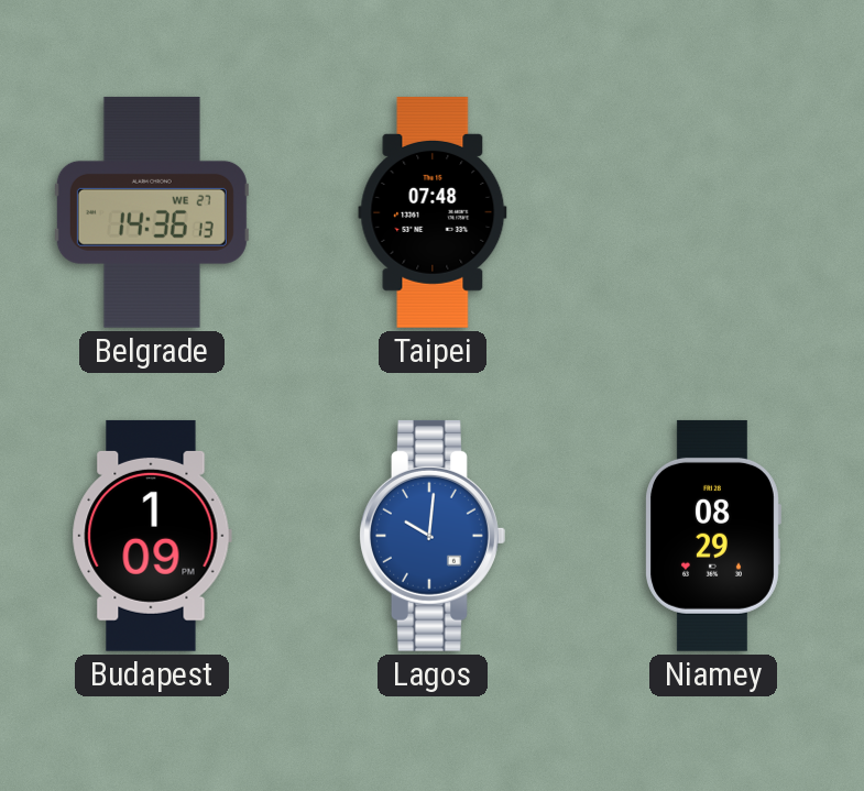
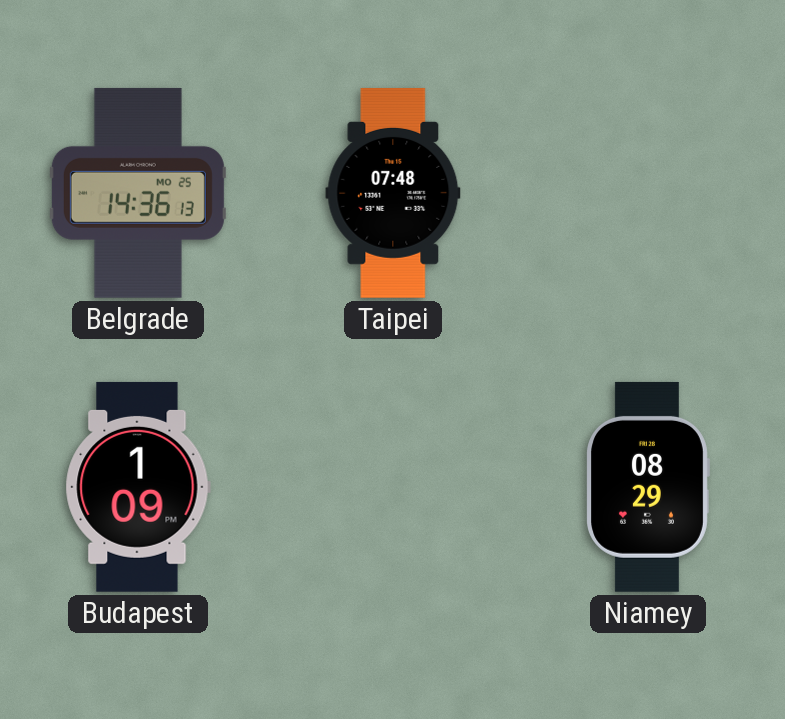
Belgrade date: WE 27 -> MO 25 (138, 193)
Lagos: 10:01 -> none (433, 536)
